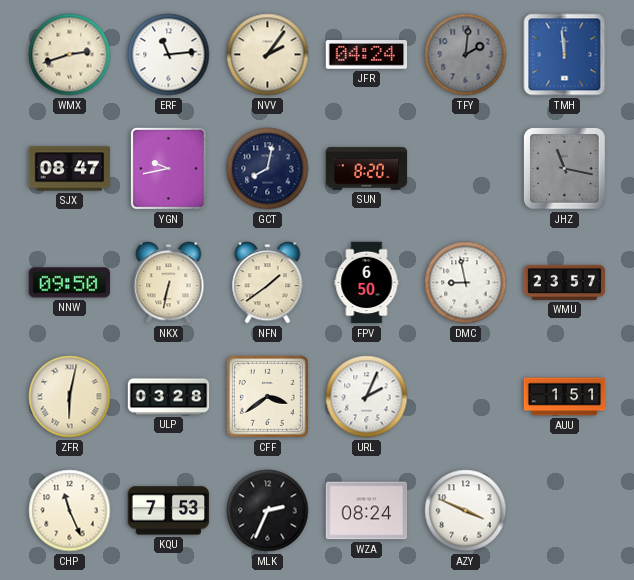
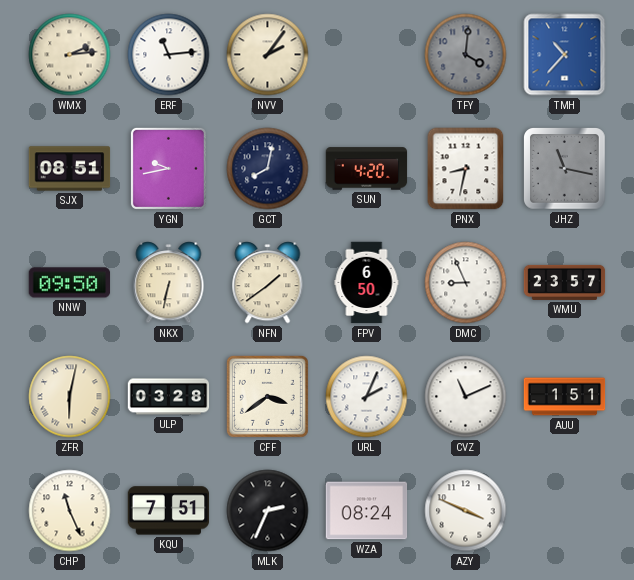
WMX: 2:42 -> 2:14 (70, 55)
JFR: 04:24 -> none (367, 55)
TFY: 2:01 -> 4:01 (466, 55)
TMH: 11:59 -> 10:37 (565, 55)
SJX: 08:47 -> 08:51 (70, 169)
SUN: 8:20 -> 4:20 (367, 169)
PNX: none -> 8:32 (466, 169)
DMC: 8:58 -> 8:56 (466, 283)
CVZ: none -> 11:11 (466, 397)
KQU: 7:53 -> 7:51 (169, 511)
